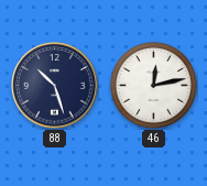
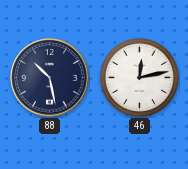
88: 10:27 -> 10:28 (50, 78)
